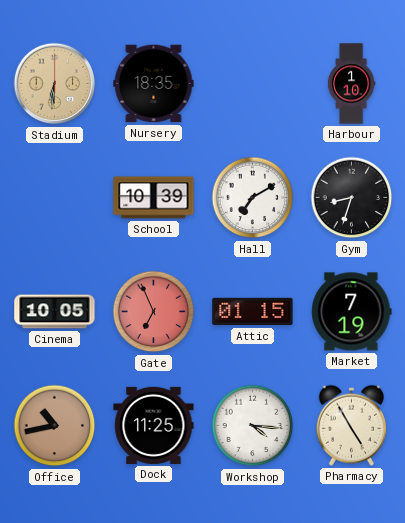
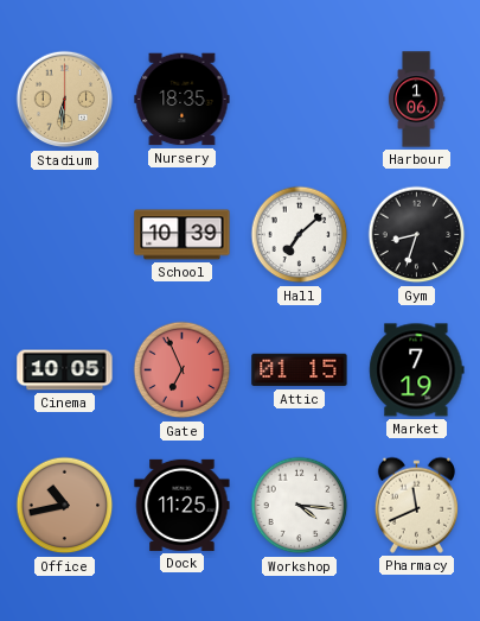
Harbour: 1:10 -> 1:06 (416, 100)
Hall: 7:10 -> 7:08 (300, 235)
Pharmacy: 4:55 -> 11:41 (416, 505)
